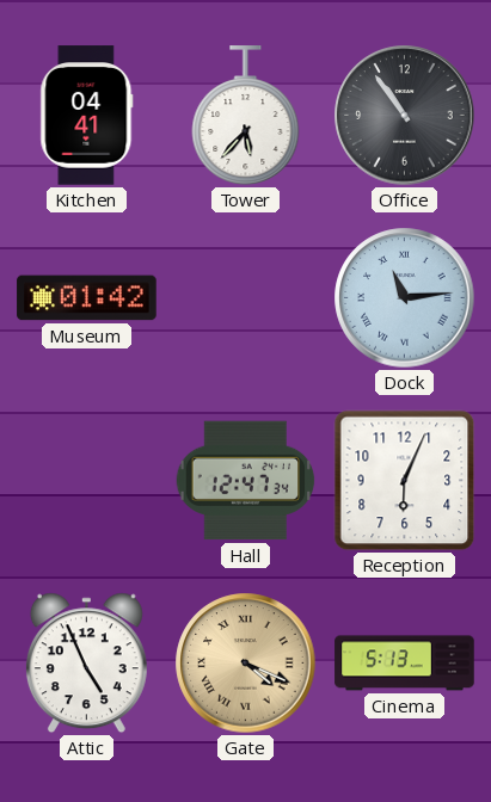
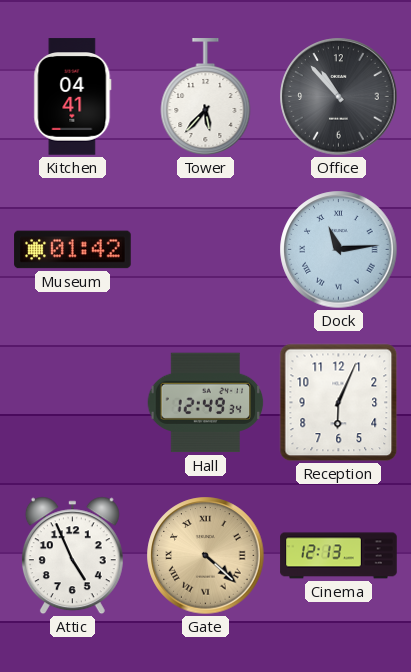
Office: 10:54 -> 10:53 (339, 97)
Hall: 12:47 -> 12:49 (206, 403)
Gate: 4:19 -> 4:22 (206, 556)
Cinema: 5:13 -> 12:13 (339, 556)
